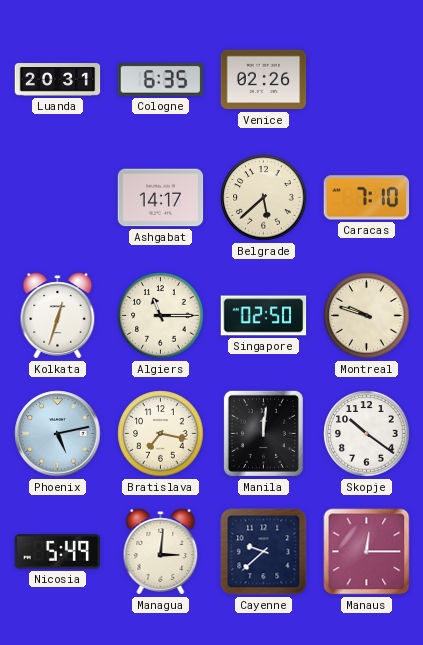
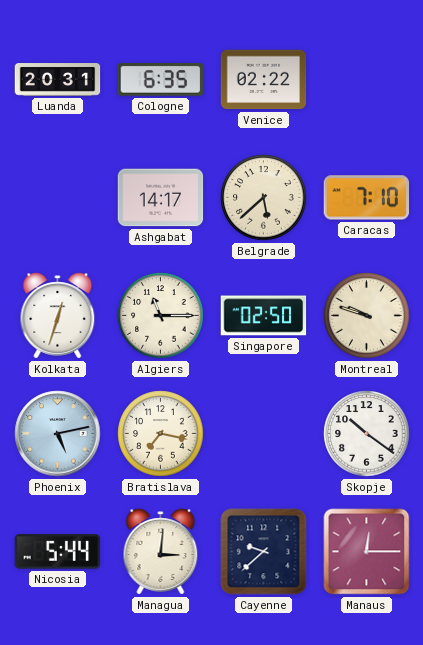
Venice: 02:26 -> 02:22 (264, 80)
Manila: 12:01 -> none (263, 433)
Nicosia: 5:49 -> 5:44 (58, 552)
